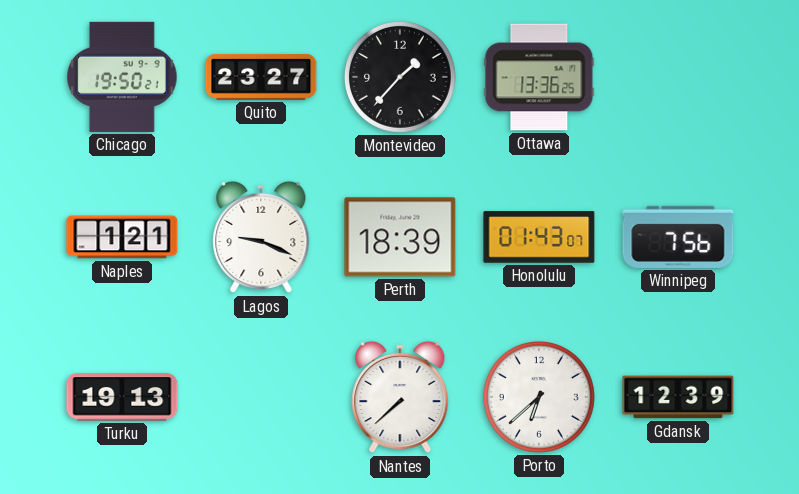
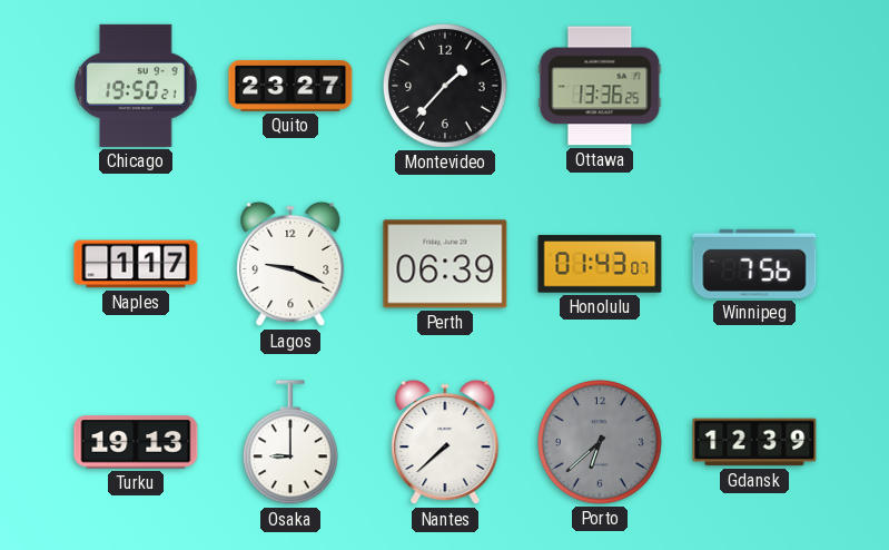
Naples: 1:21 -> 1:17 (136, 264)
Perth: 18:39 -> 06:39 (445, 264)
Osaka: none -> 9:00 (290, 443)
Porto dial: white -> grey (600, 442)
